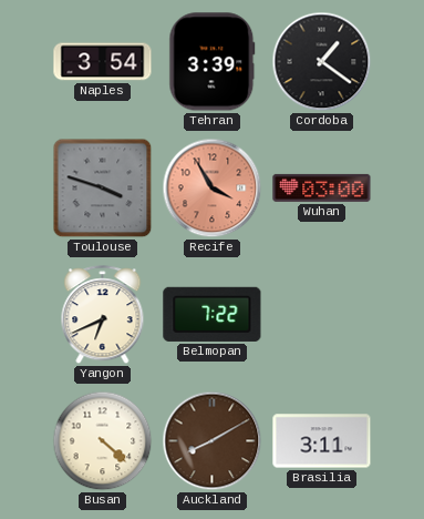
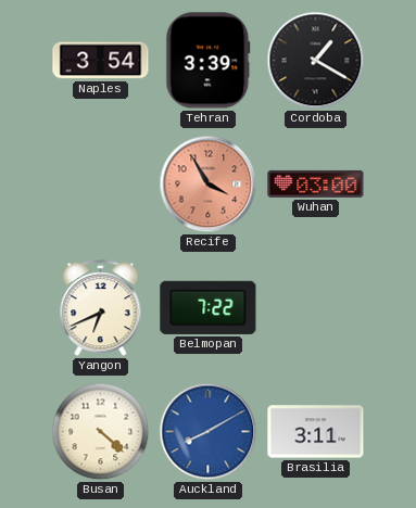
Cordoba: 1:21 -> 1:20 (316, 61)
Toulouse: 3:48 -> none (103, 189)
Auckland dial: brown -> blue (209, 432)
